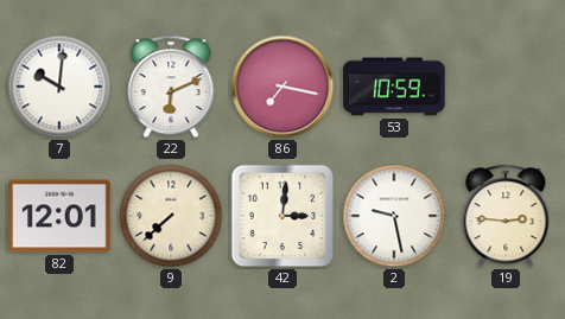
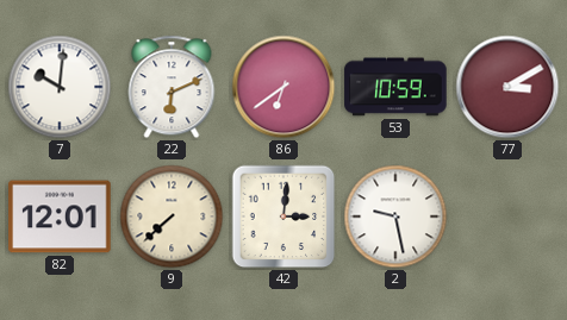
86: 7:17 -> 6:39 (283, 87)
77: none -> 3:10 (507, 87)
19: 2:46 -> none (506, 216)
